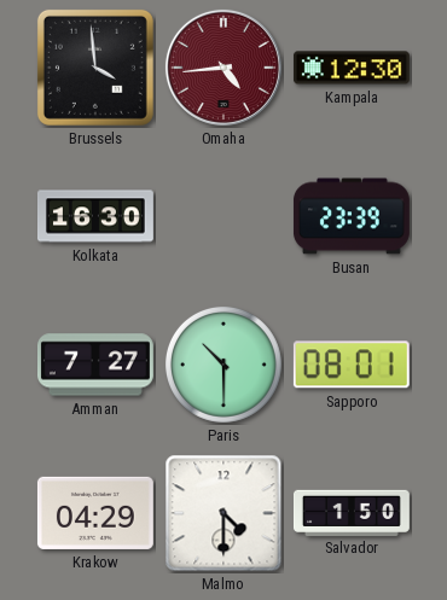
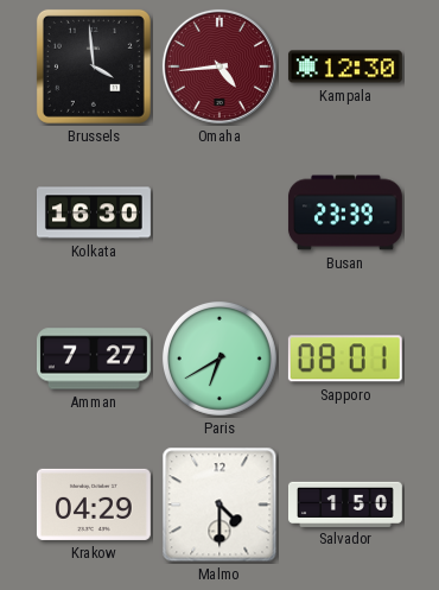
Paris: 10:30 -> 6:40 (220, 359)
